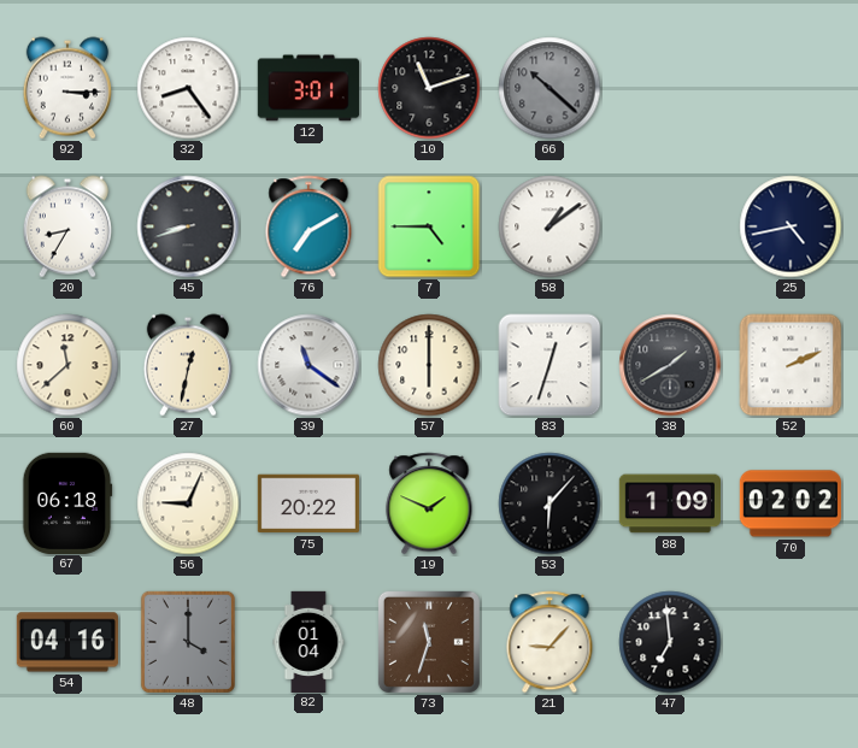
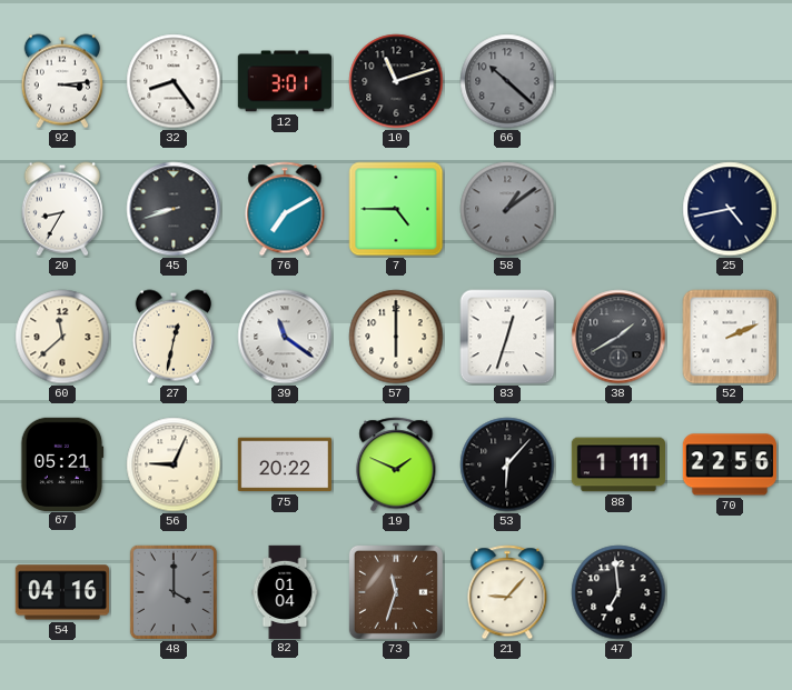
92: 3:15 -> 3:14 (62, 81)
58 dial: white -> grey (507, 209)
67: 06:18 -> 05:21 (62, 463)
88: 1:09 -> 1:11 (617, 464)
70: 02:02 -> 22:56 (730, 464)
